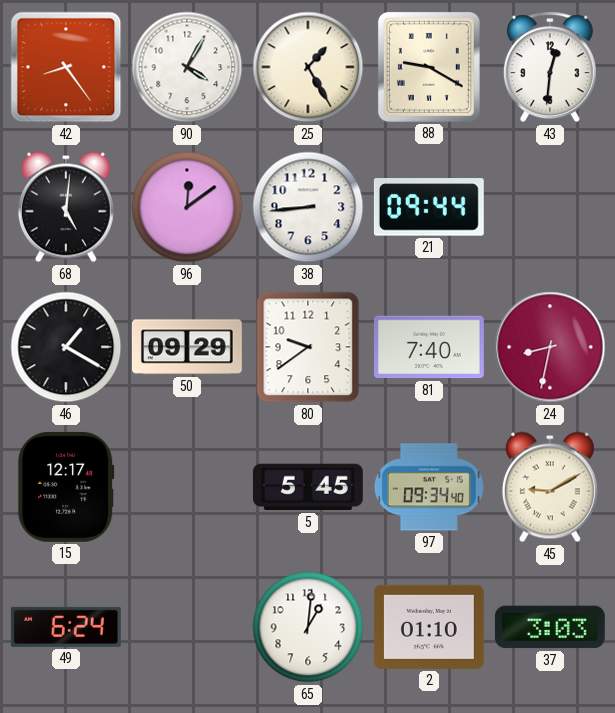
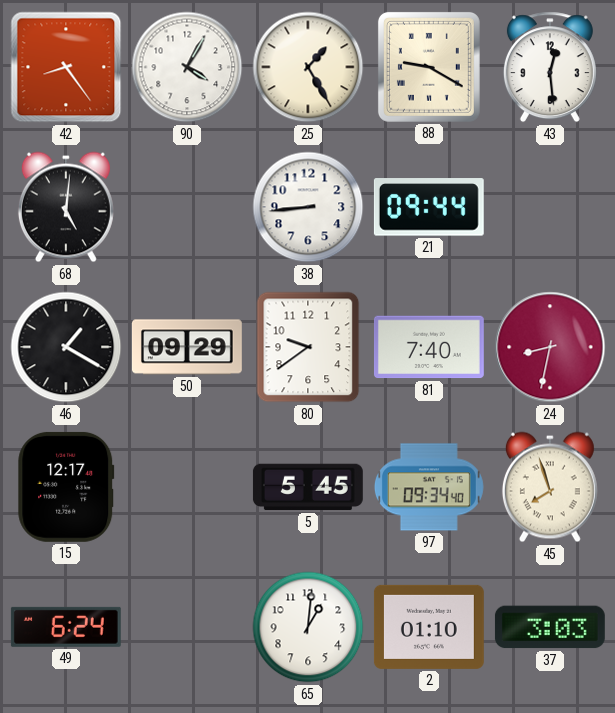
43: 12:31 -> 12:29 (550, 67)
96: 12:09 -> none (187, 207)
45: 9:10 -> 7:57 (550, 487)
